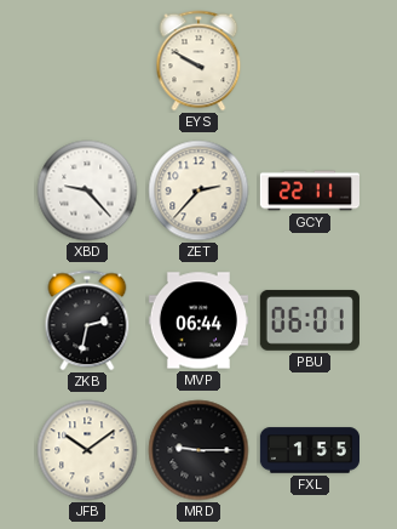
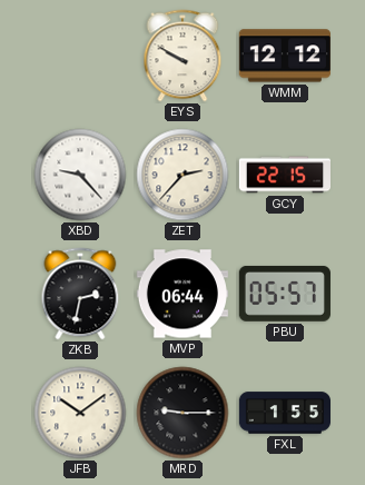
WMM: none -> 12:12 (285, 56)
GCY: 22:11 -> 22:15 (284, 175)
PBU: 06:01 -> 05:57 (285, 294)
